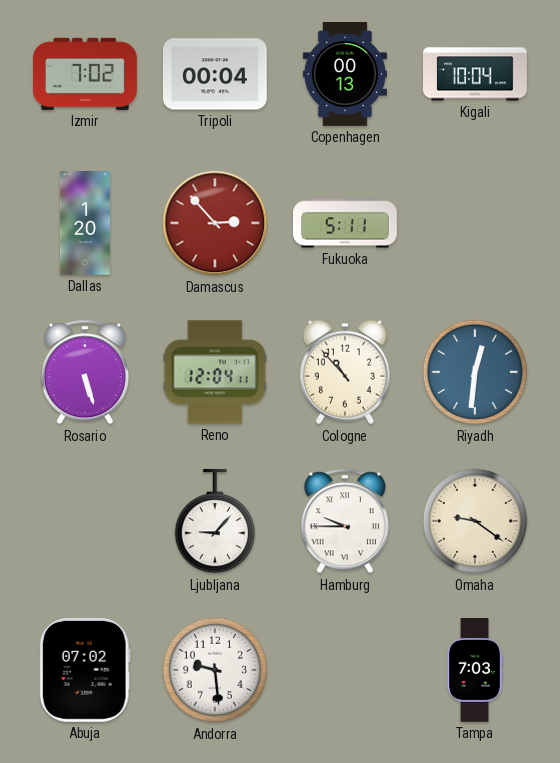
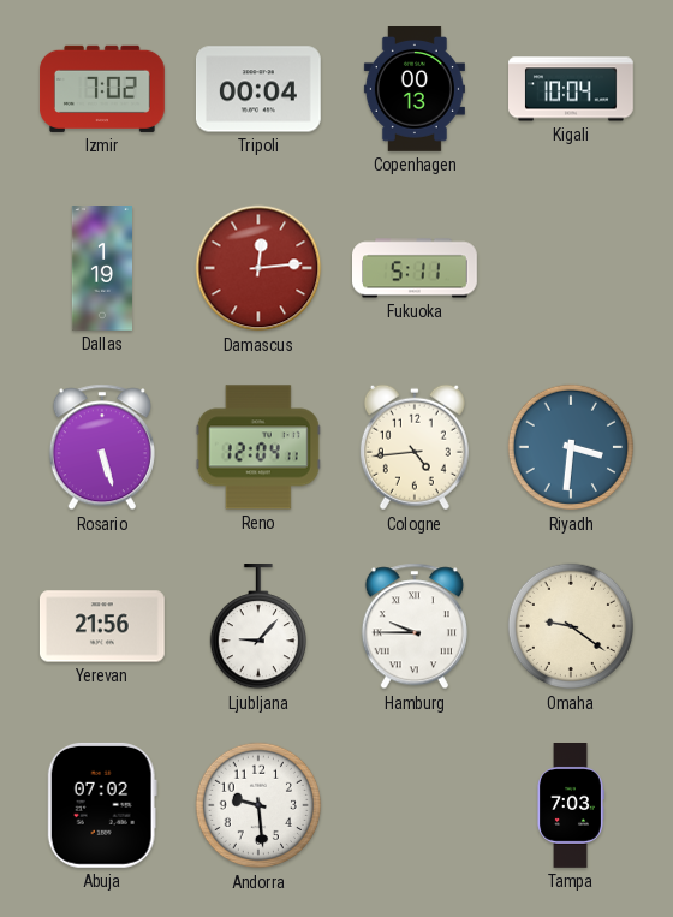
Dallas: 1:20 -> 1:19 (101, 269)
Damascus: 2:53 -> 12:14 (258, 268)
Cologne: 10:53 -> 4:44 (415, 447)
Riyadh: 12:31 -> 3:31 (571, 447)
Yerevan: none -> 21:56 (102, 626)
